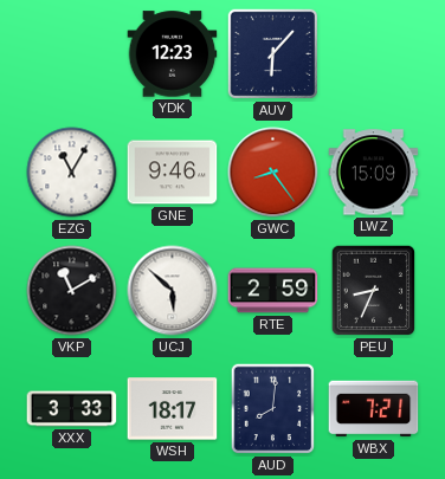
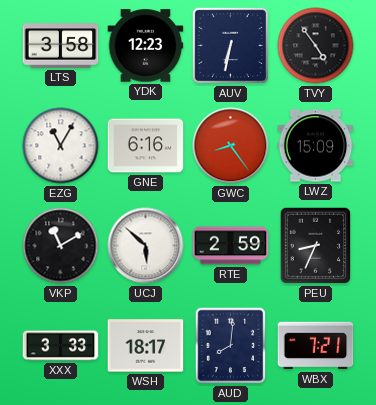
LTS: none -> 3:58 (61, 46)
AUV: 6:07 -> 6:32 (231, 46)
TVY: none -> 4:54 (316, 46)
GNE: 9:46 -> 6:16 (146, 146)
